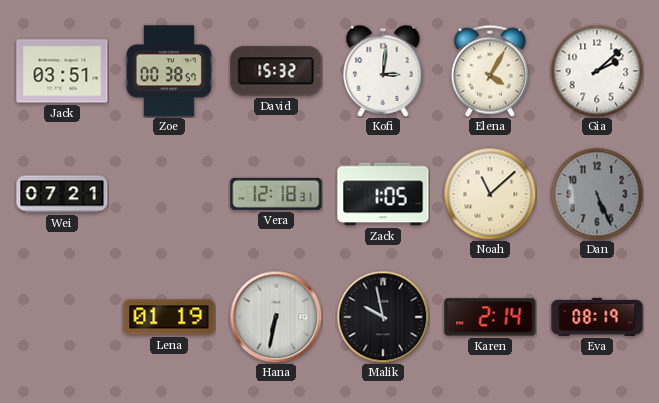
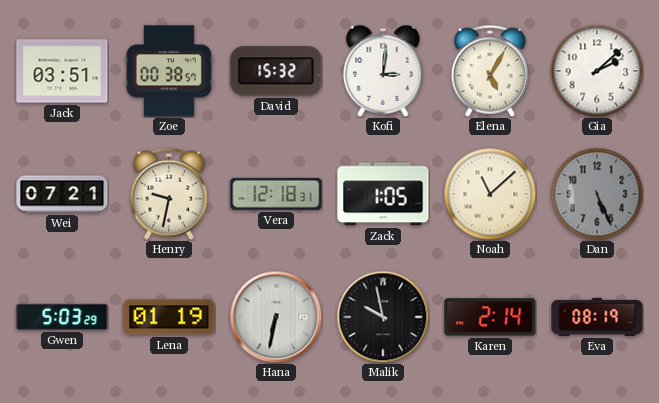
Elena: 4:05 -> 5:05 (490, 71)
Henry: none -> 9:32 (169, 194)
Gwen: none -> 5:03 (62, 317)
